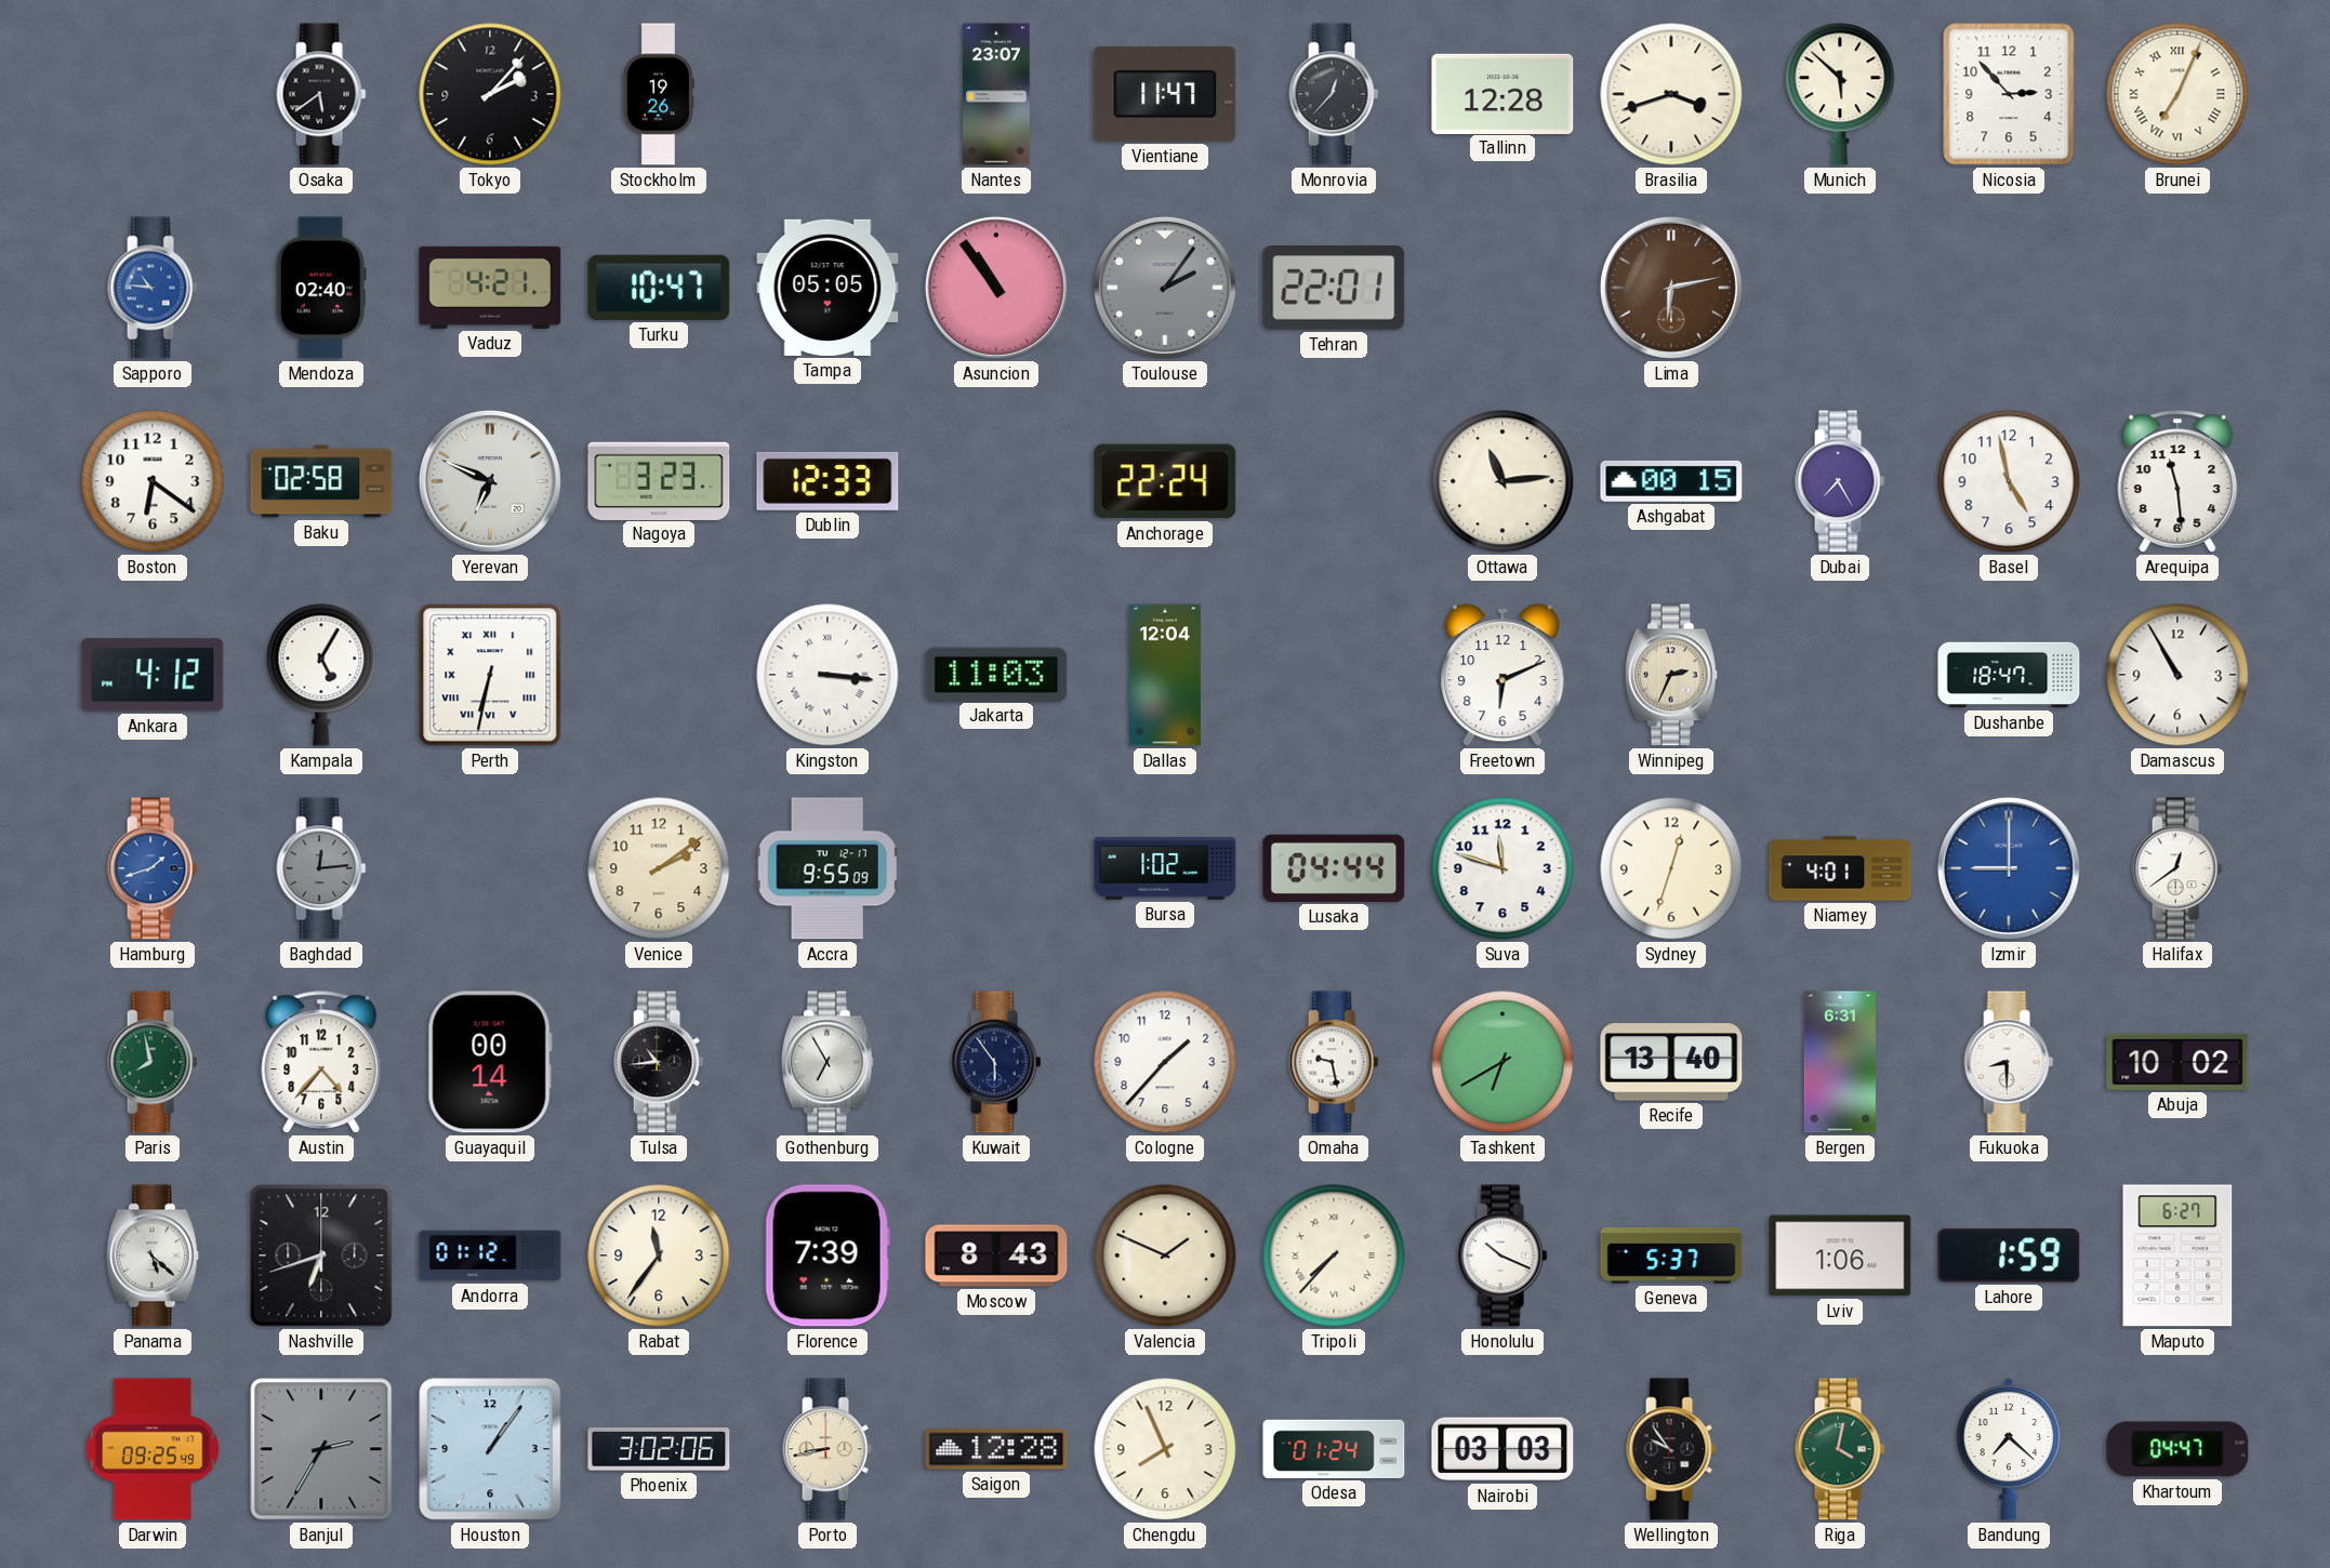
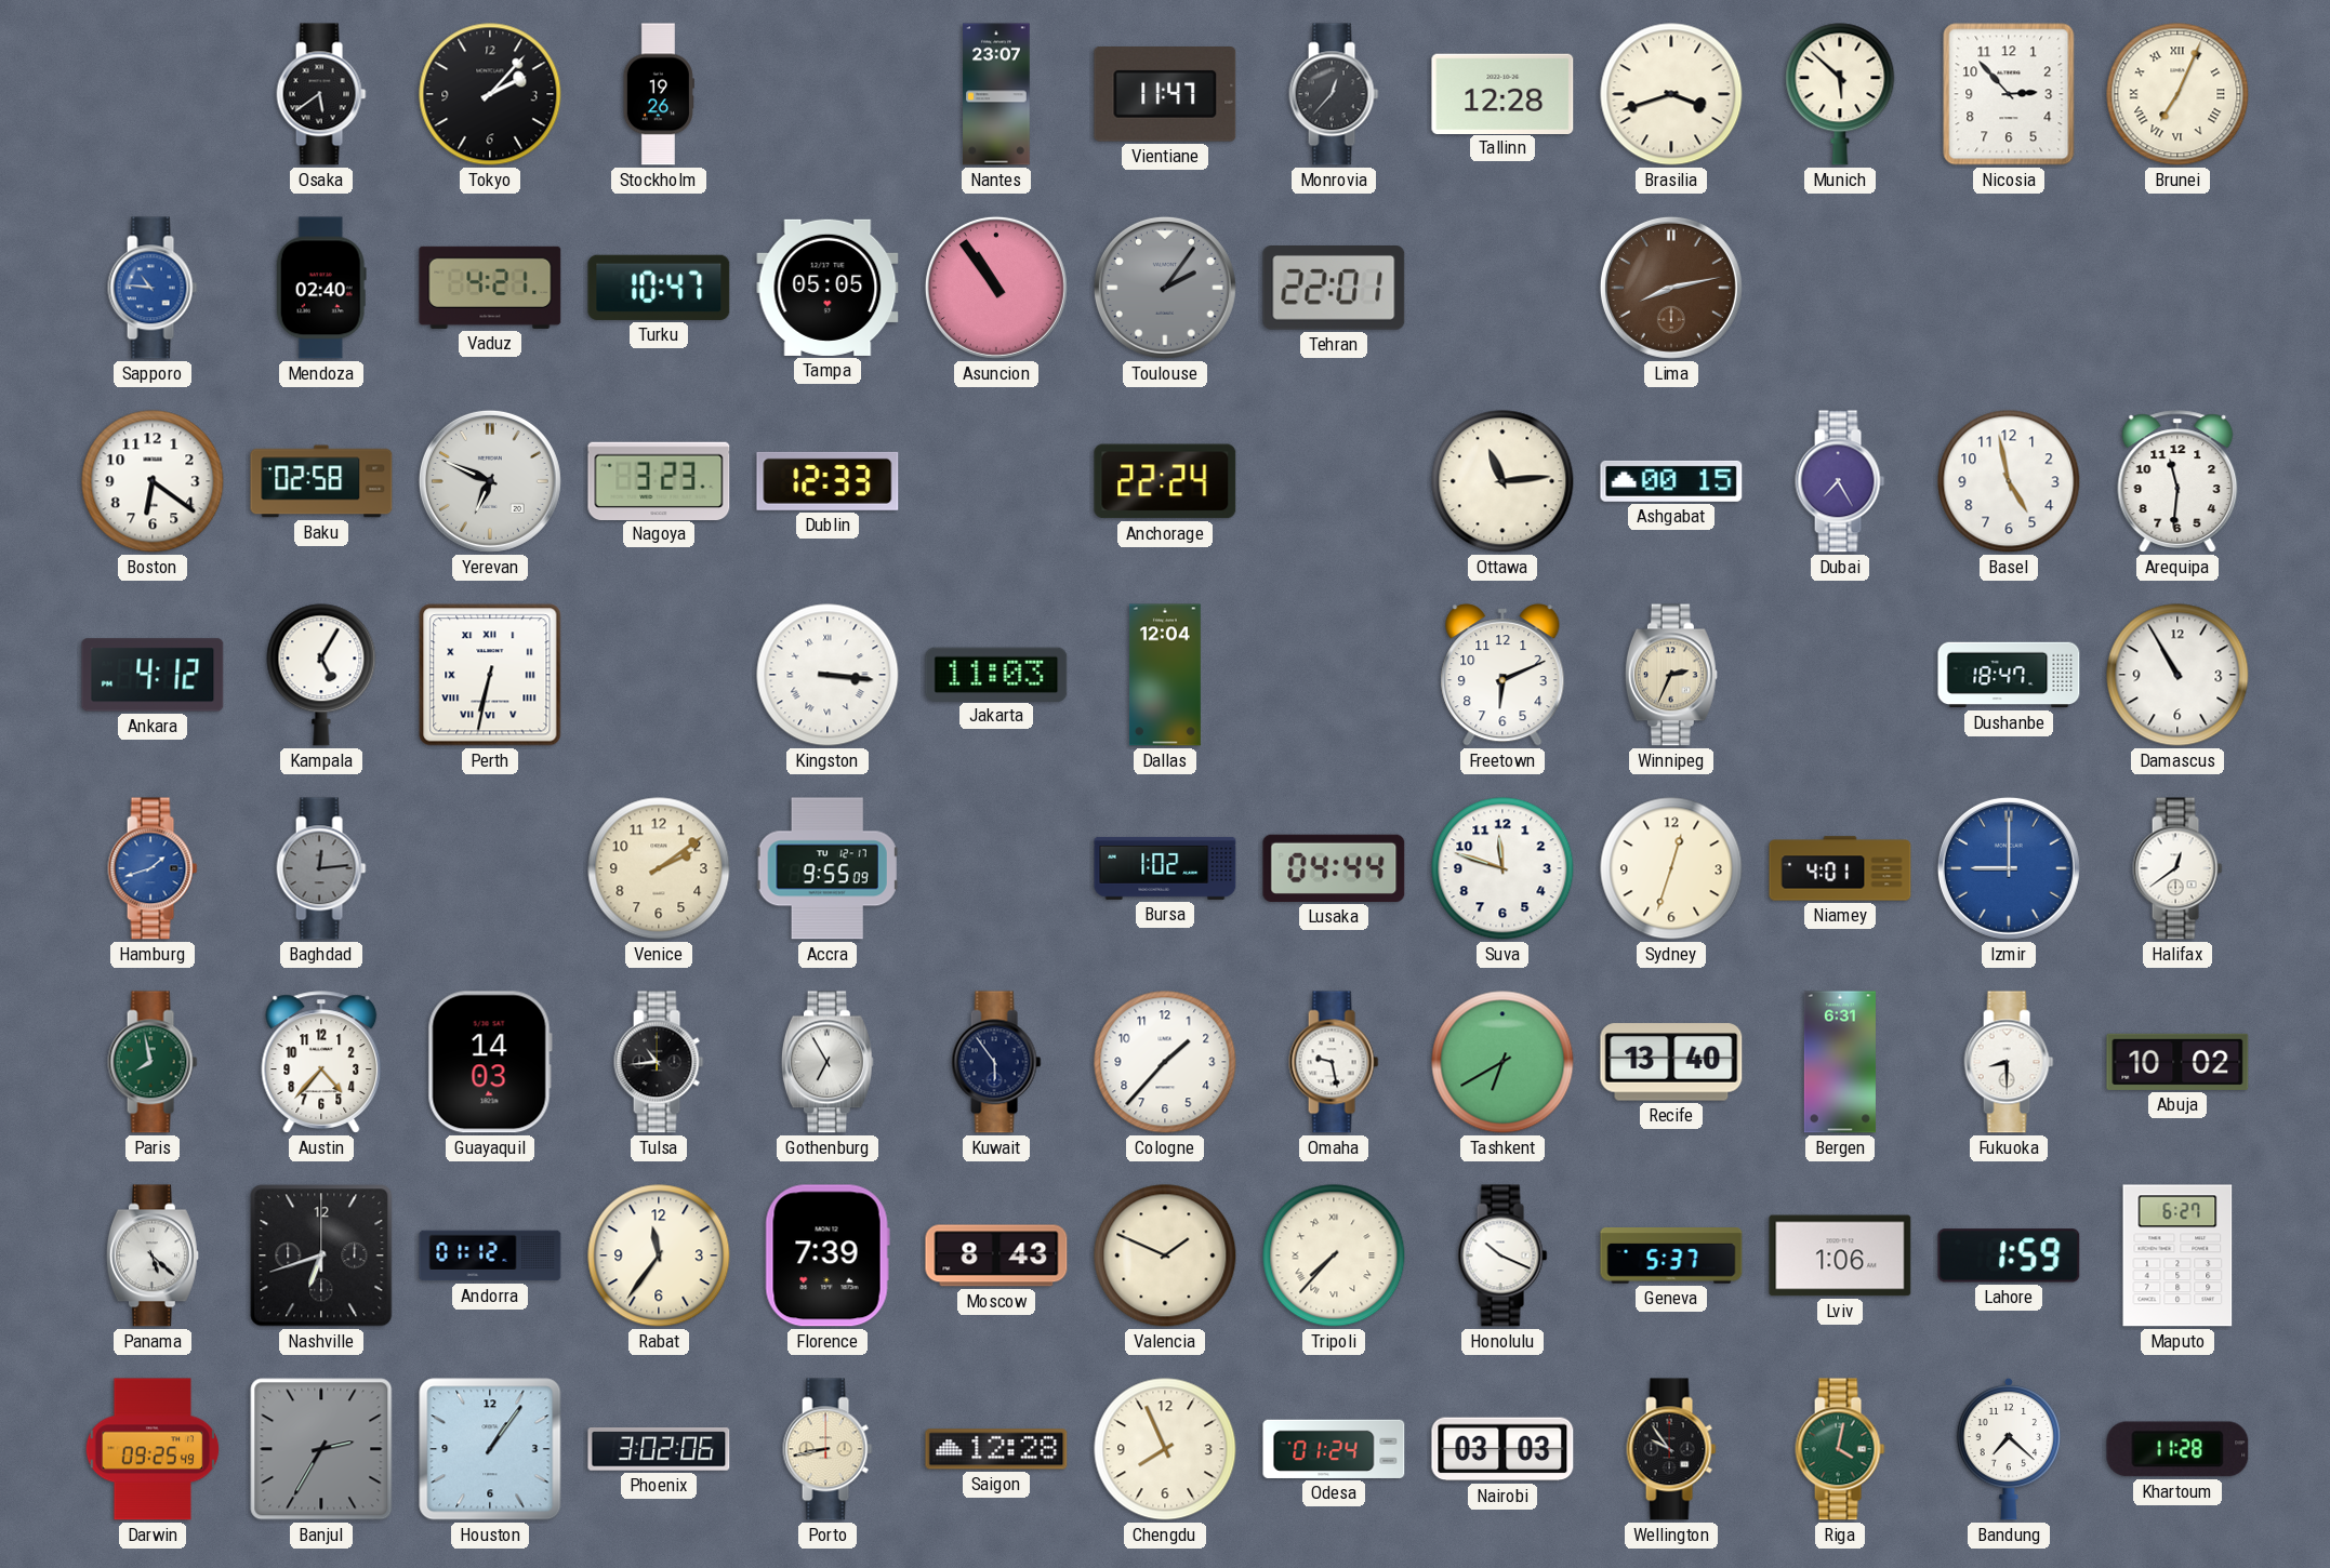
Lima: 6:13 -> 8:13 (1671, 288)
Arequipa: 11:29 -> 11:31 (2177, 481)
Guayaquil: 00:14 -> 14:03 (490, 1062)
Khartoum: 04:47 -> 11:28 (2177, 1449)
